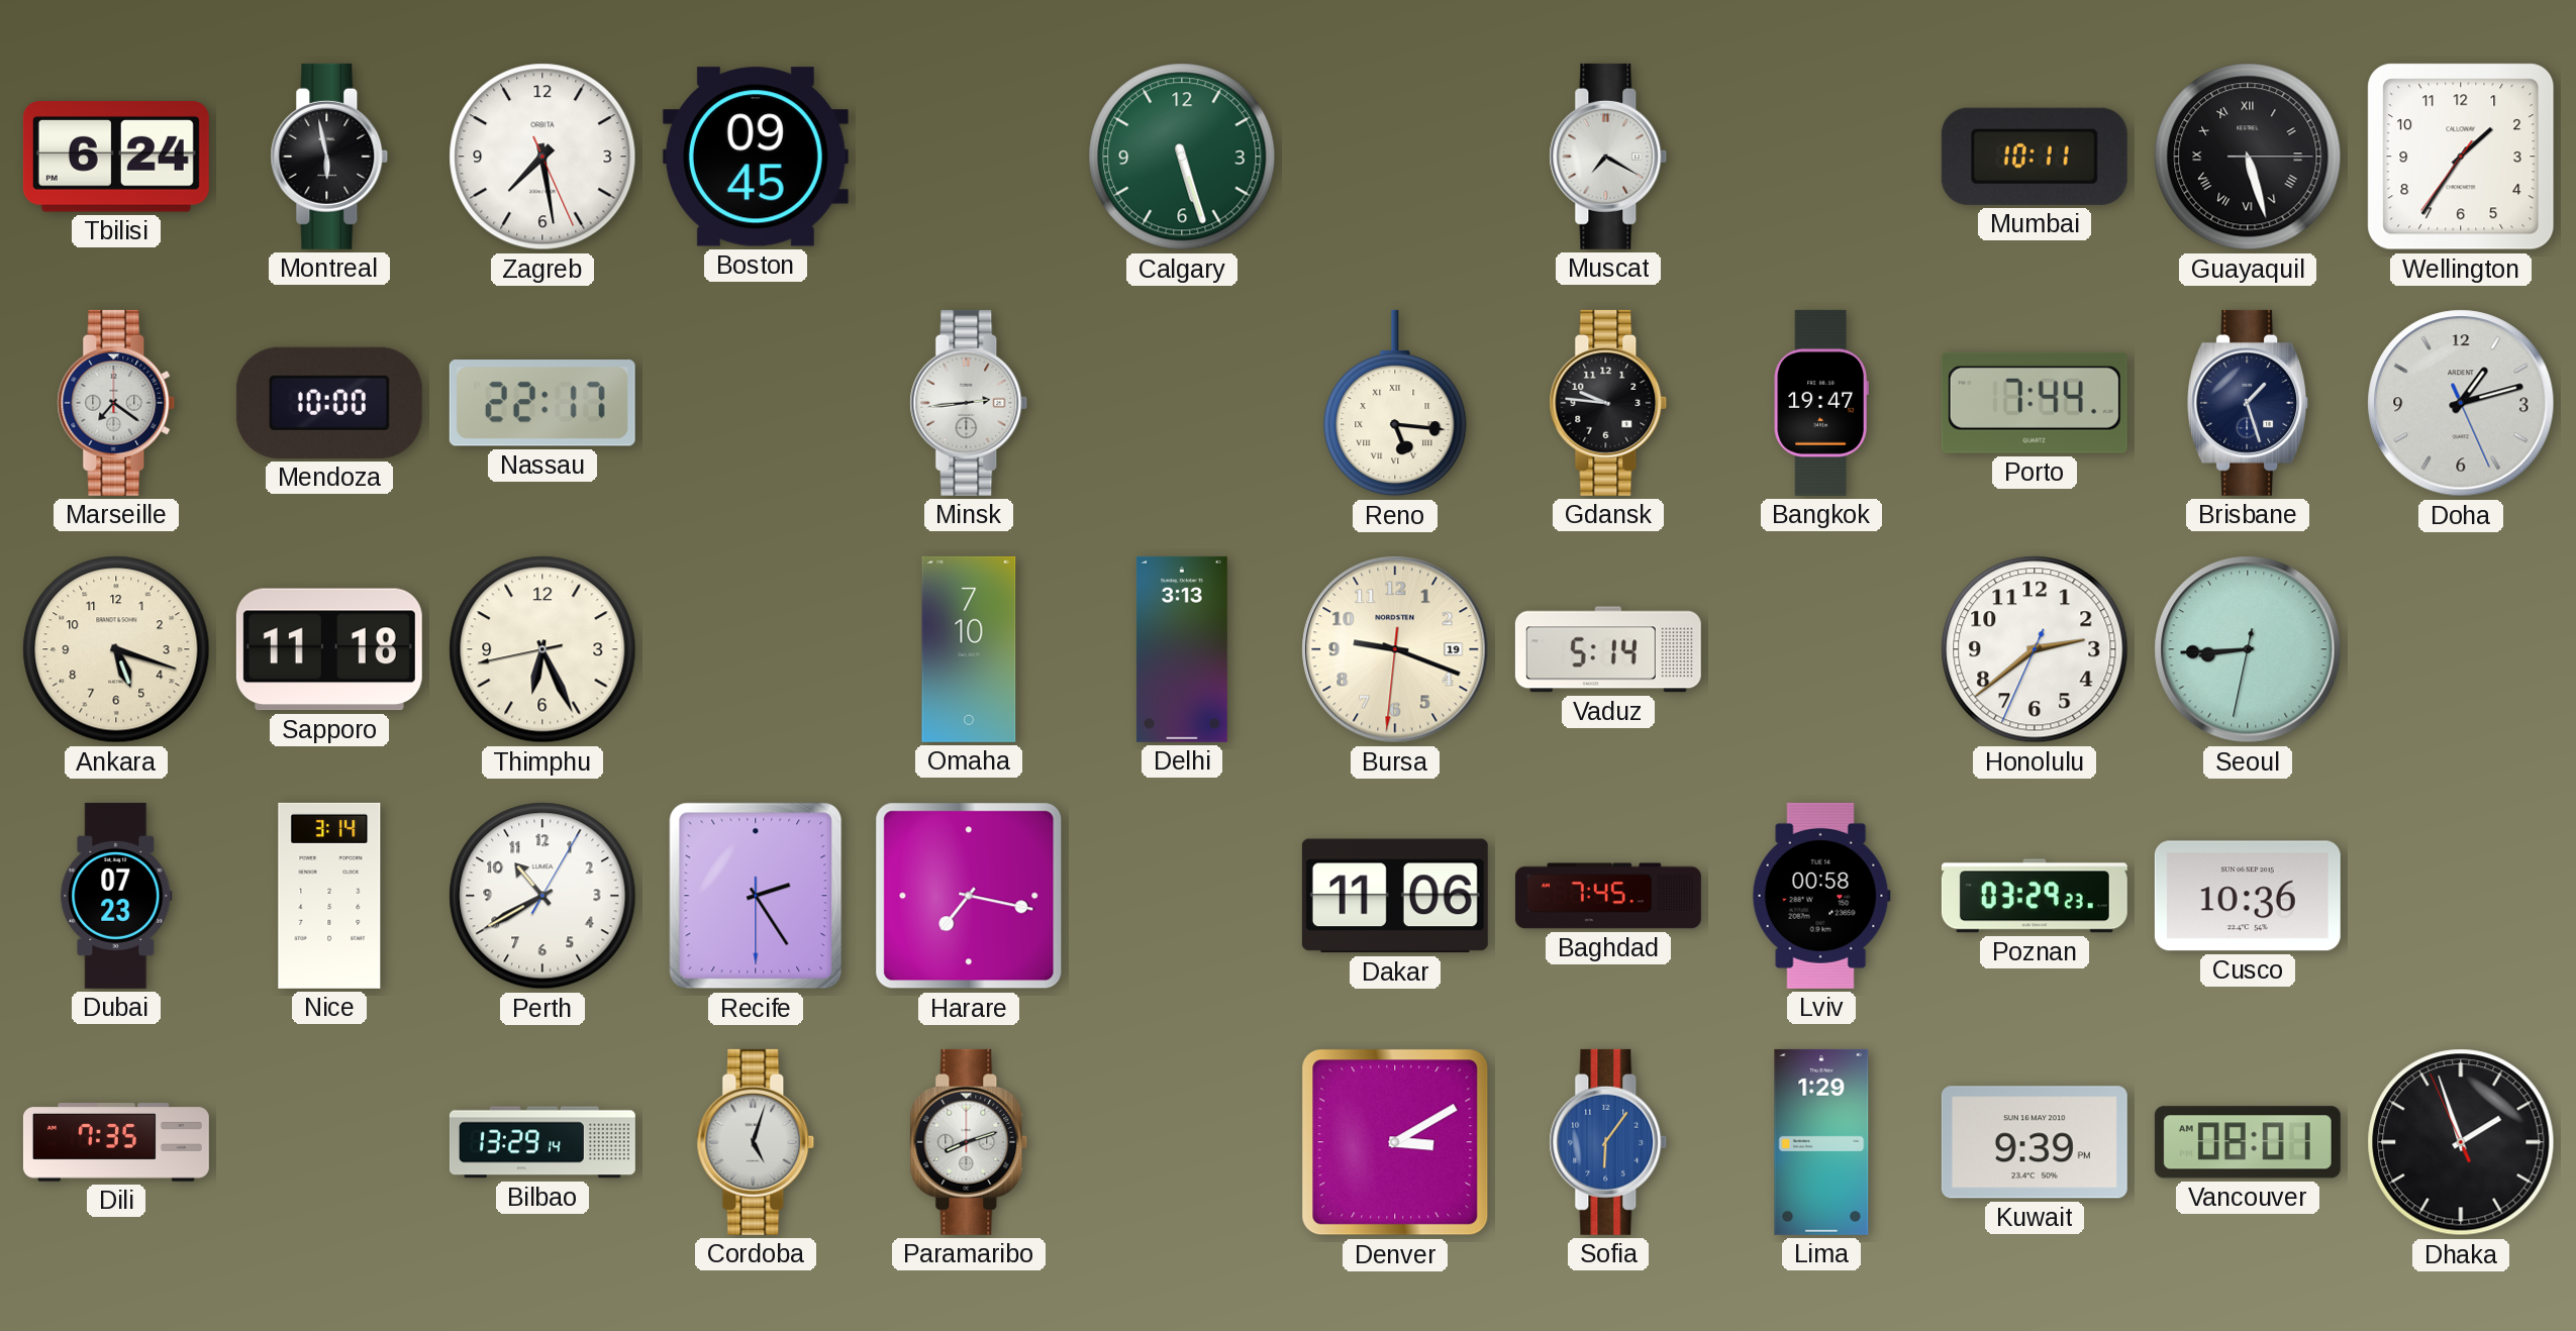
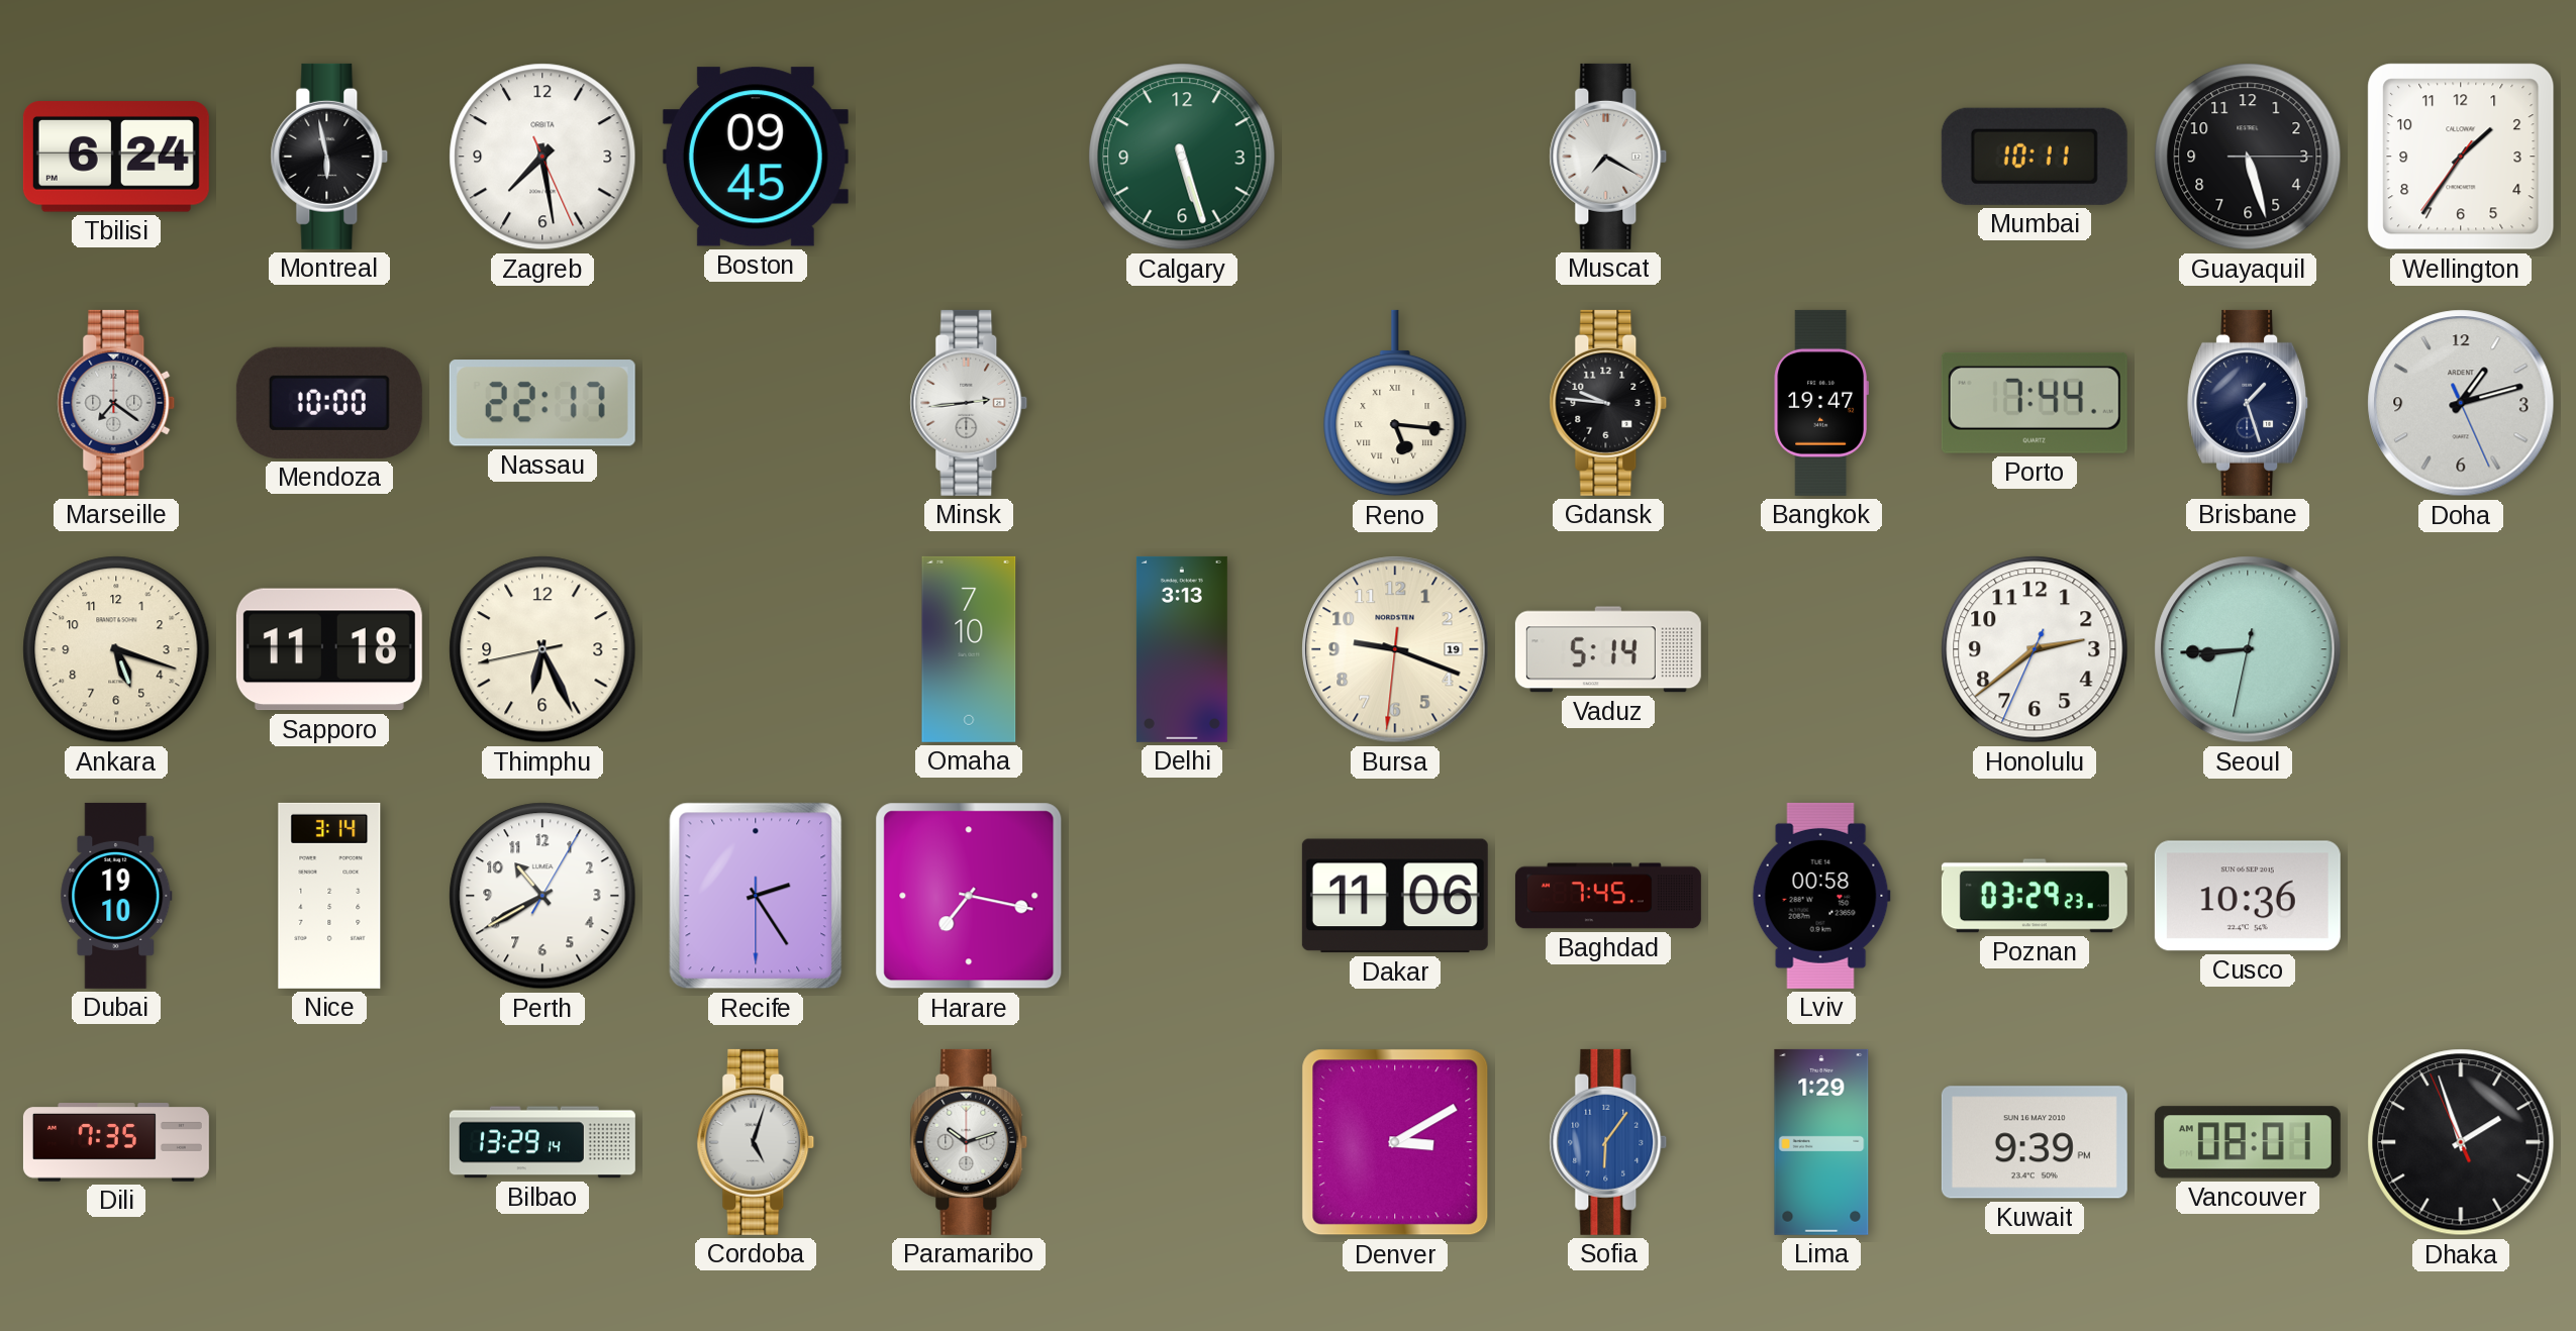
Guayaquil numerals: Roman -> Arabic (2248, 157)
Dubai: 07:23 -> 19:10 (116, 896)
Paramaribo: 8:12 -> 10:12 (969, 1142)
